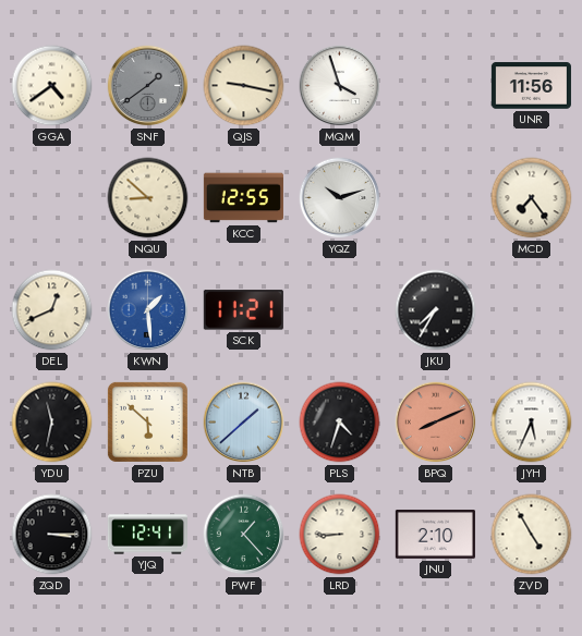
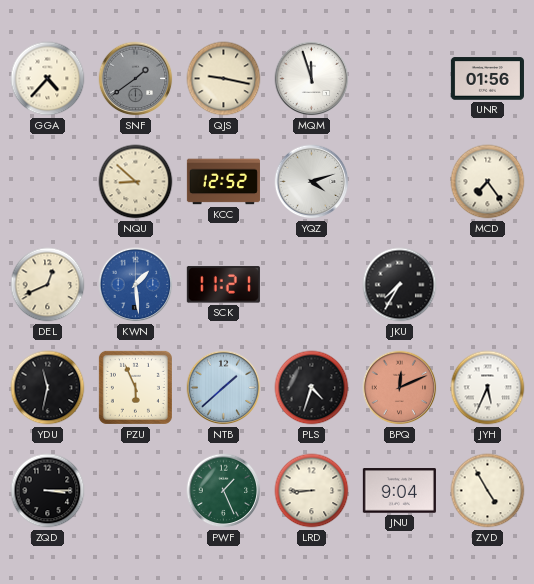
GGA: 4:39 -> 4:37 (48, 79)
MQM: 3:57 -> 11:57 (312, 79)
UNR: 11:56 -> 01:56 (487, 79)
KCC: 12:55 -> 12:52 (223, 182)
YQZ: 10:12 -> 4:12 (312, 182)
PZU: 5:52 -> 5:56 (135, 387)
BPQ: 8:11 -> 12:11 (400, 388)
YJQ: 12:41 -> none (147, 535)
PWF: 1:23 -> 1:26 (224, 491)
JNU: 2:10 -> 9:04 (399, 491)
